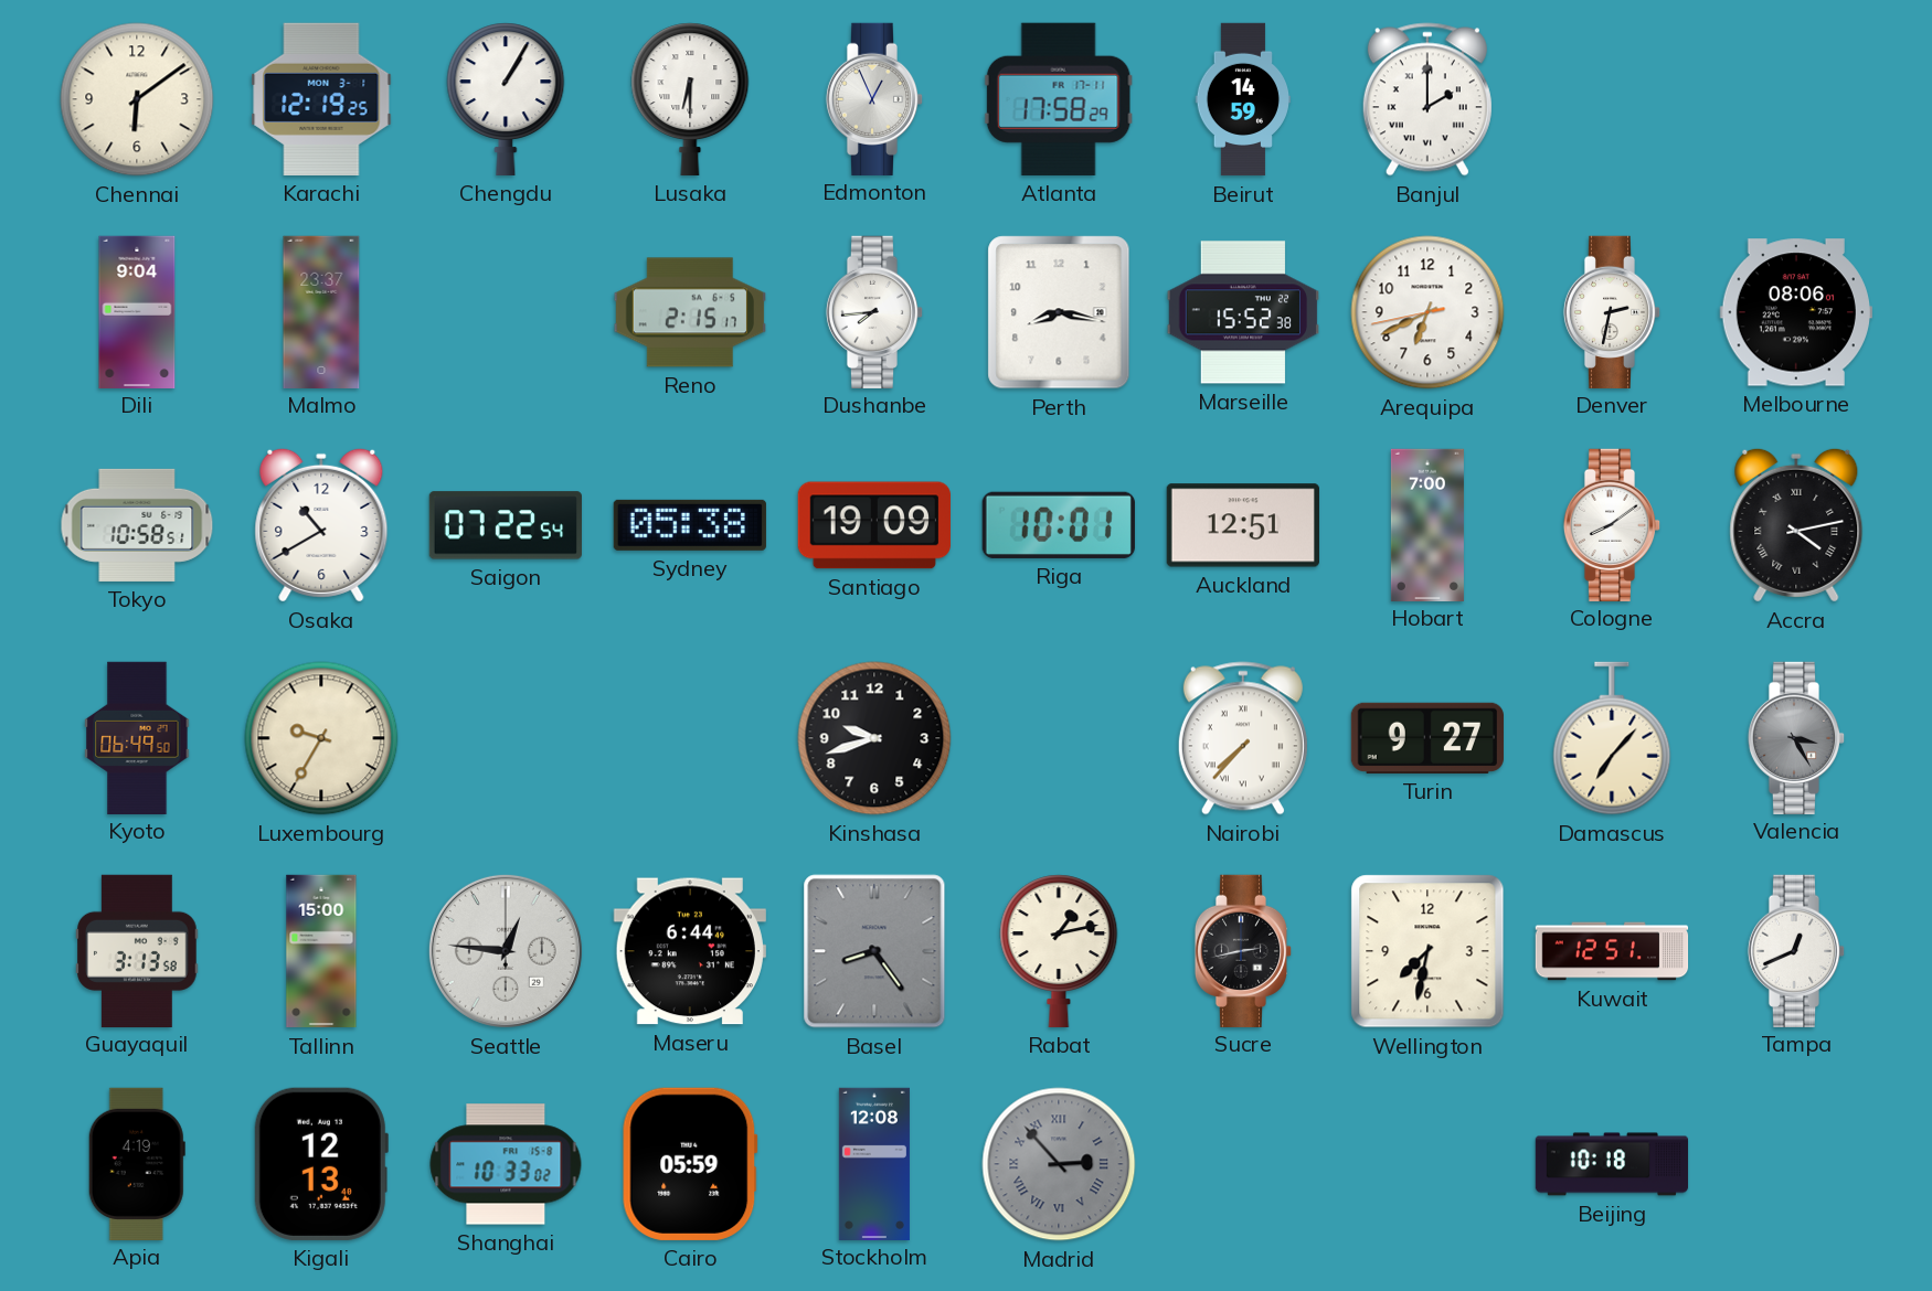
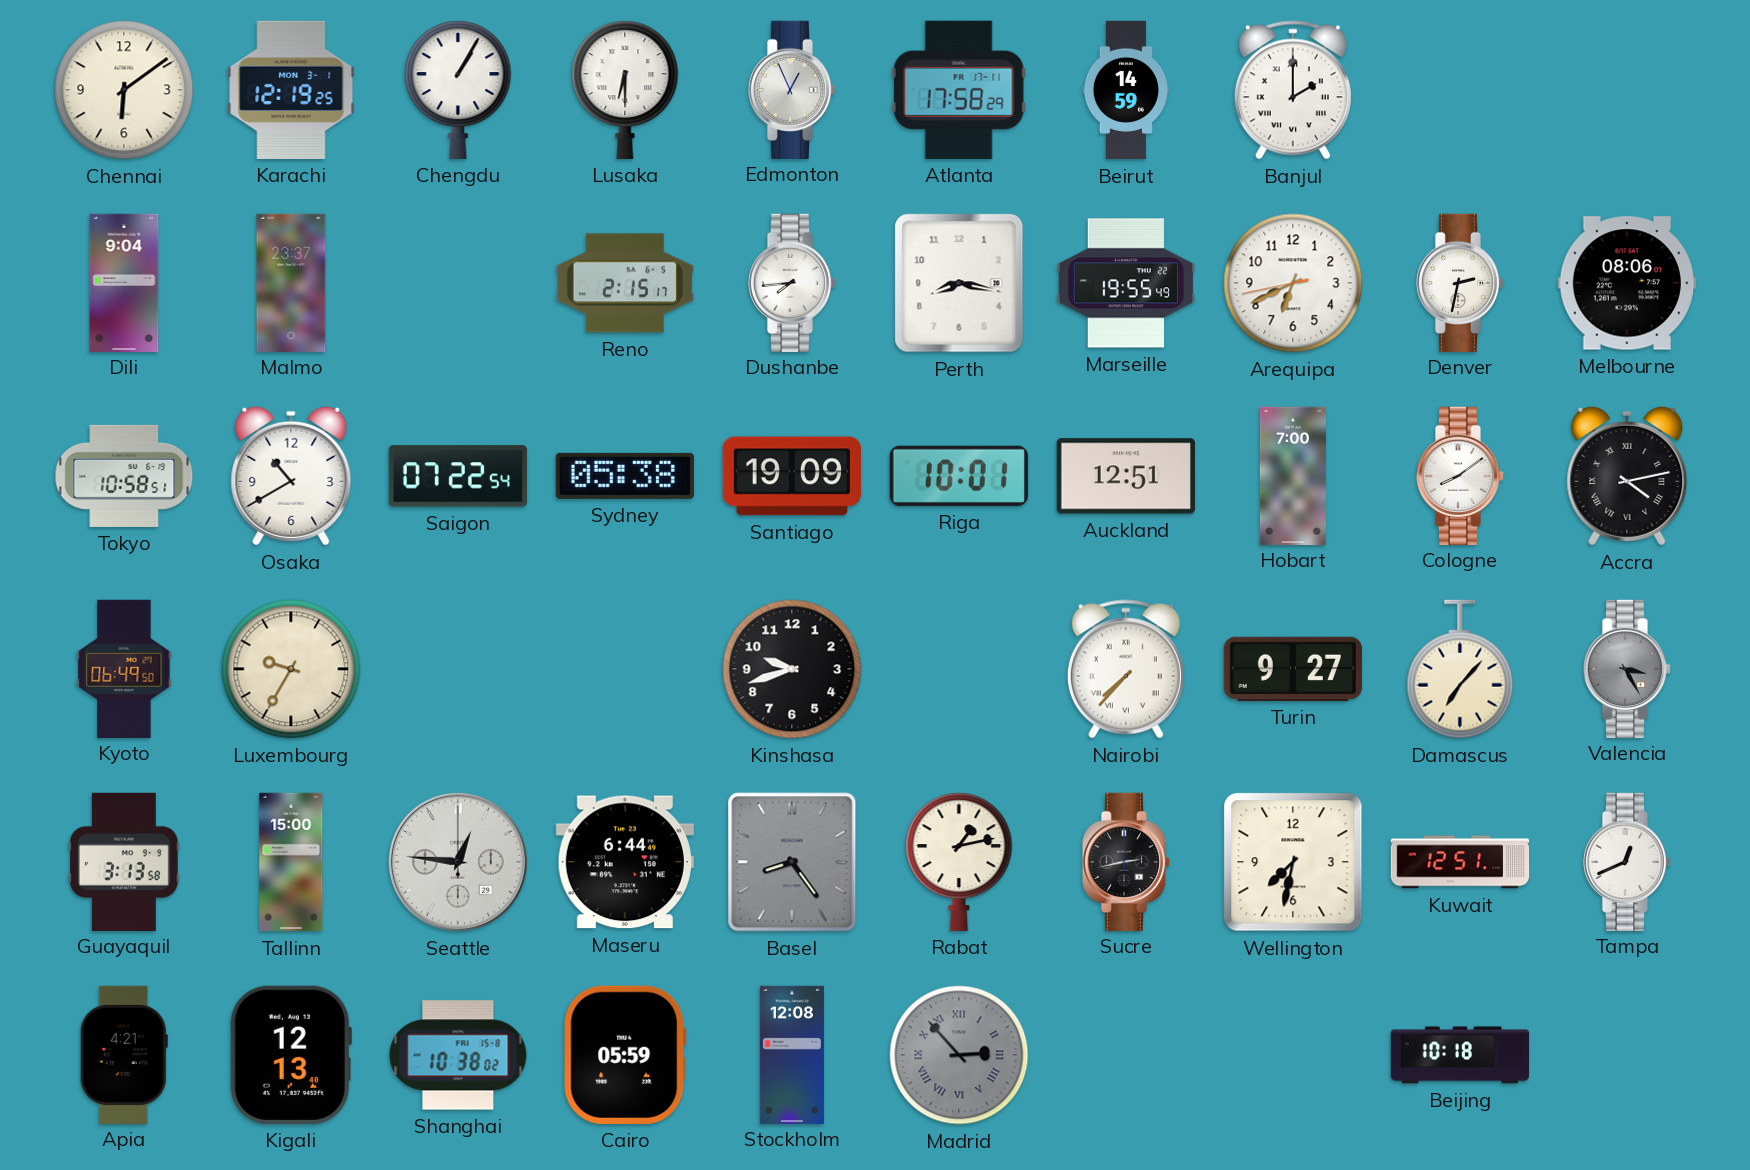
Marseille: 15:52 -> 19:55 (1125, 283)
Apia: 4:19 -> 4:21 (124, 1054)
Shanghai: 10:33 -> 10:38 (458, 1055)
